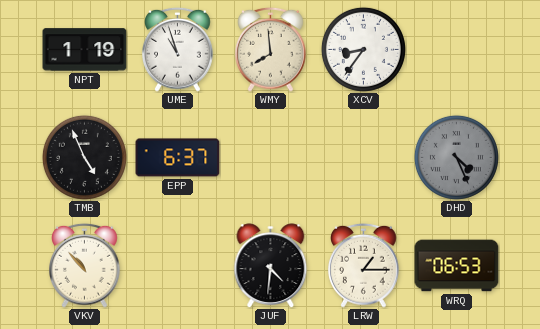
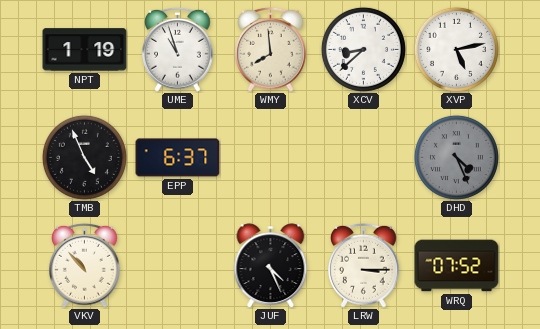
XCV: 8:36 -> 8:38 (363, 49)
XVP: none -> 5:13 (456, 49)
JUF: 4:31 -> 4:26 (271, 266)
LRW: 1:15 -> 3:15 (364, 265)
WRQ: 06:53 -> 07:52 (457, 266)
